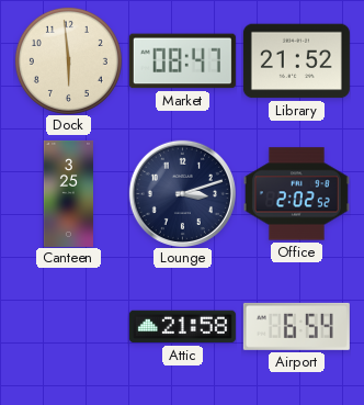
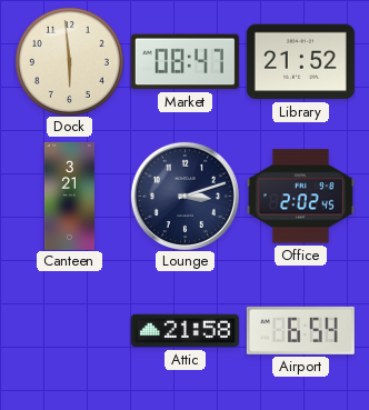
Canteen: 3:25 -> 3:21 (70, 196)
Office: 2:02:52 -> 2:02:45 (300, 197)
